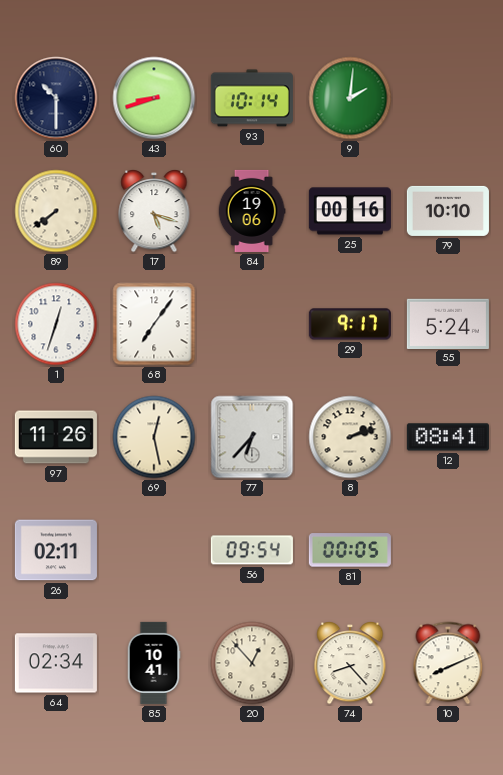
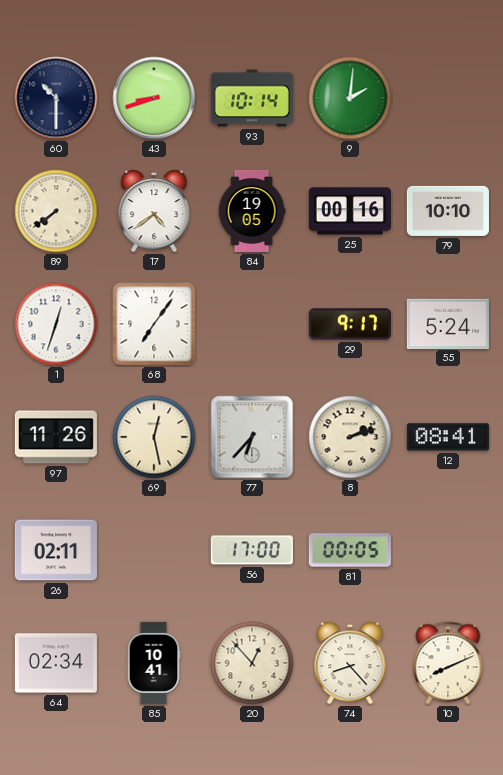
17: 5:18 -> 4:39 (154, 211)
84: 19:06 -> 19:05 (252, 211)
56: 09:54 -> 17:00 (252, 550)
